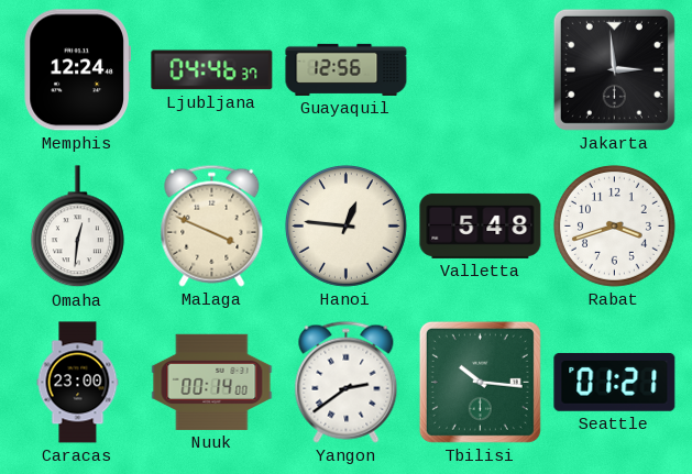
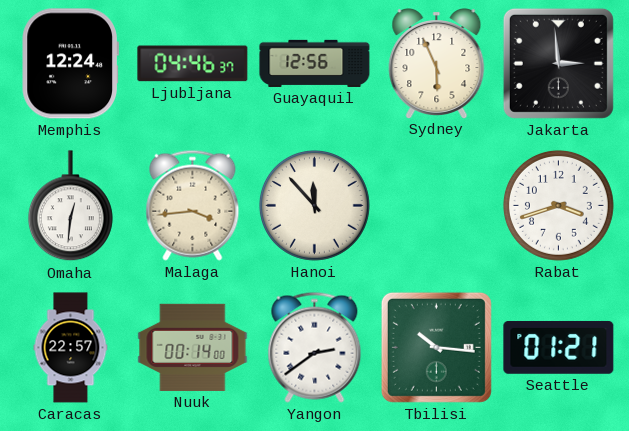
Sydney: none -> 5:56 (437, 64)
Malaga: 3:49 -> 3:44 (193, 205)
Hanoi: 12:46 -> 11:53 (314, 205)
Valletta: 5:48 -> none (481, 225)
Caracas: 23:00 -> 22:57 (71, 348)
